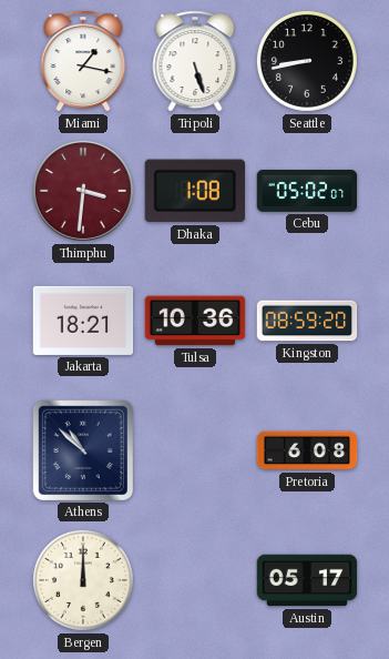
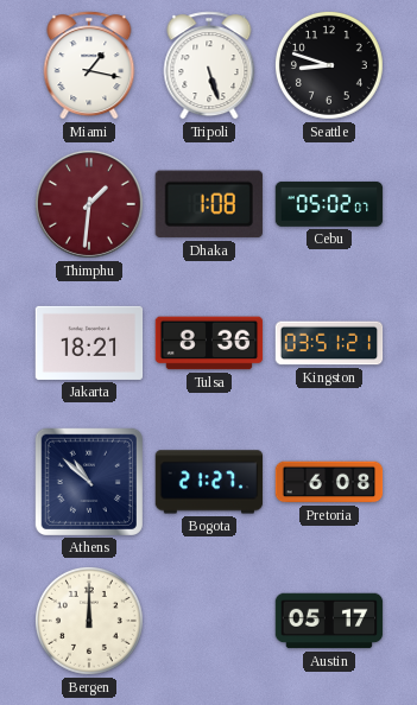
Seattle: 8:43 -> 8:48 (329, 65)
Thimphu: 3:31 -> 1:31 (89, 204)
Tulsa: 10:36 -> 8:36 (209, 343)
Kingston: 08:59 -> 03:51 (329, 343)
Bogota: none -> 21:27 (209, 482)
